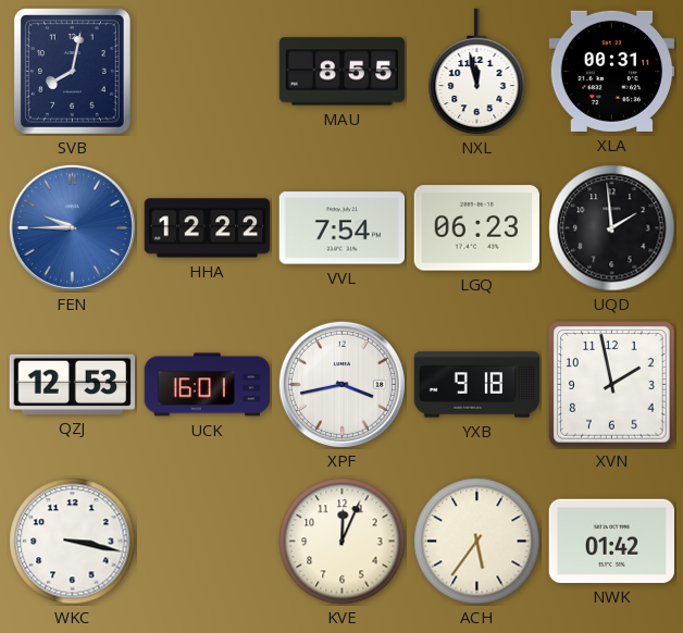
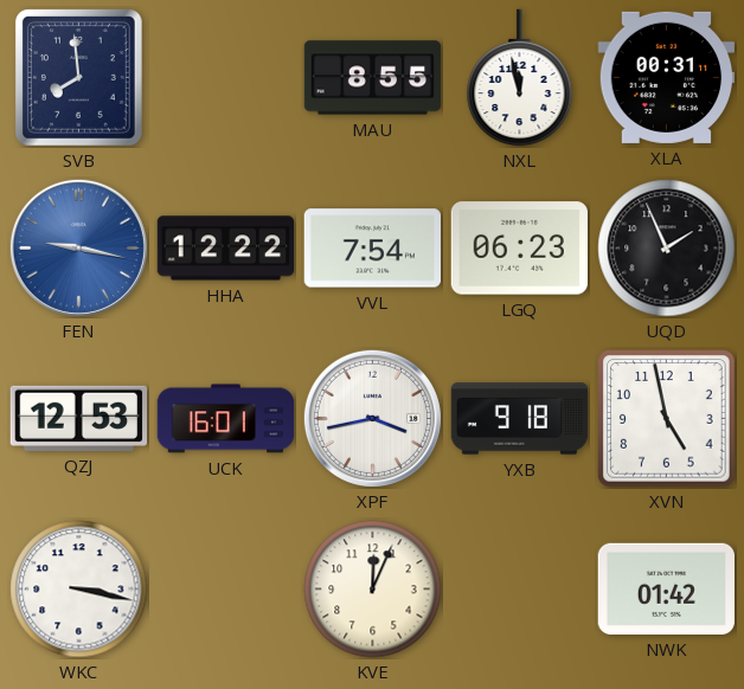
SVB: 8:02 -> 7:59 (79, 78)
FEN: 9:45 -> 9:17 (78, 247)
UQD: 1:59 -> 1:56 (667, 249)
XVN: 1:58 -> 4:58 (667, 419)
ACH: 5:36 -> none (477, 542)
